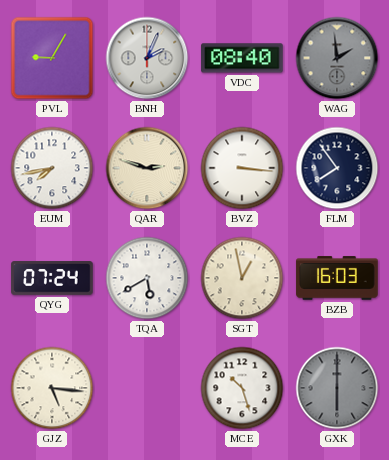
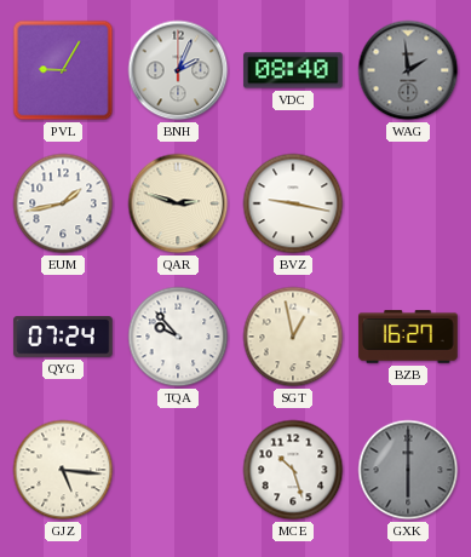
EUM: 7:43 -> 1:43 (63, 203)
BVZ: 3:16 -> 9:17 (293, 203)
FLM: 7:54 -> none (337, 168)
TQA: 5:40 -> 9:53 (178, 337)
BZB: 16:03 -> 16:27 (408, 337)
